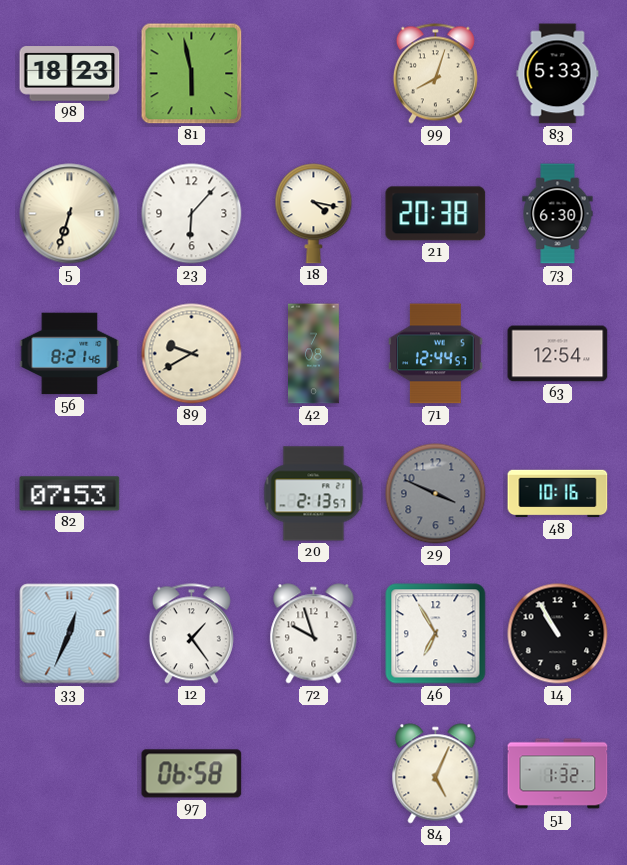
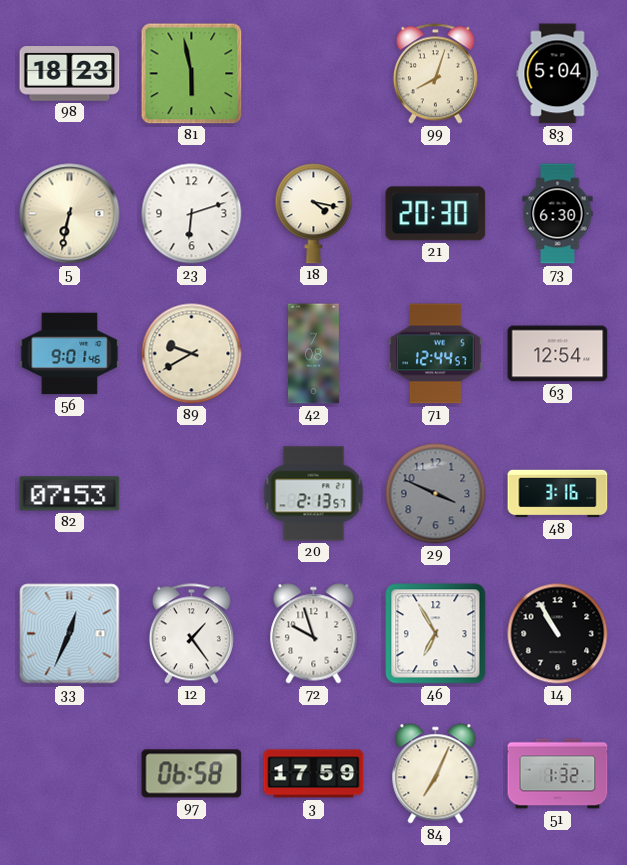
83: 5:33 -> 5:04 (558, 74)
5: 6:33 -> 6:32 (70, 214)
23: 6:07 -> 6:12 (192, 214)
21: 20:38 -> 20:30 (436, 214)
56: 8:21 -> 9:01 (70, 354)
48: 10:16 -> 3:16 (558, 494)
3: none -> 17:59 (314, 774)
84: 5:04 -> 7:04 (436, 774)
